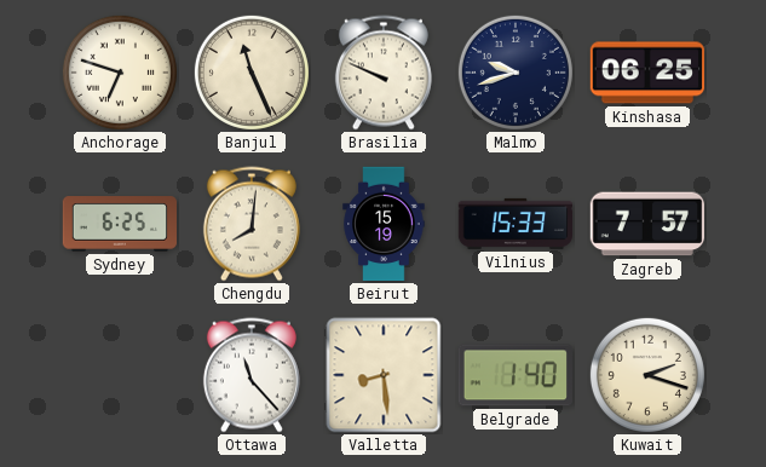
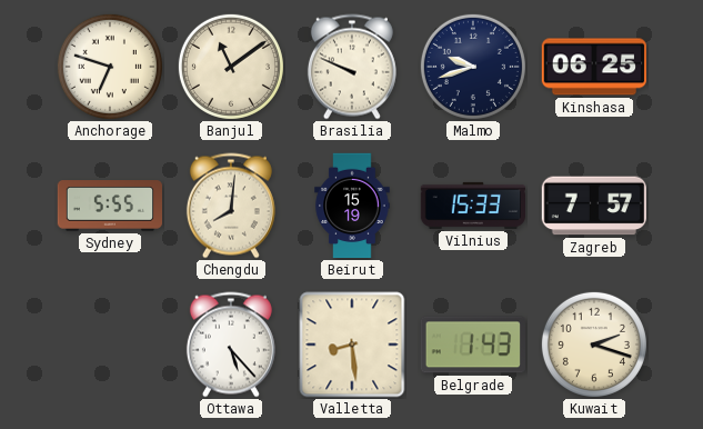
Banjul: 11:26 -> 11:09 (231, 67)
Sydney: 6:25 -> 5:55 (109, 206)
Ottawa: 11:23 -> 5:23 (231, 345)
Belgrade: 1:40 -> 1:43 (473, 345)
